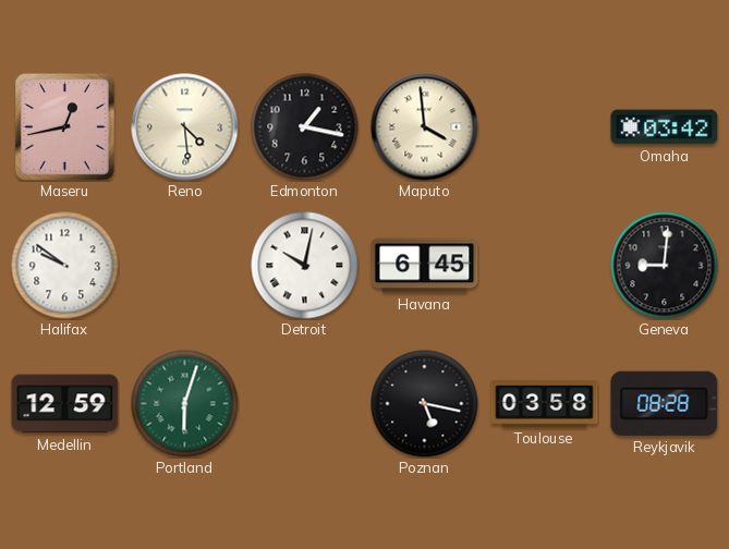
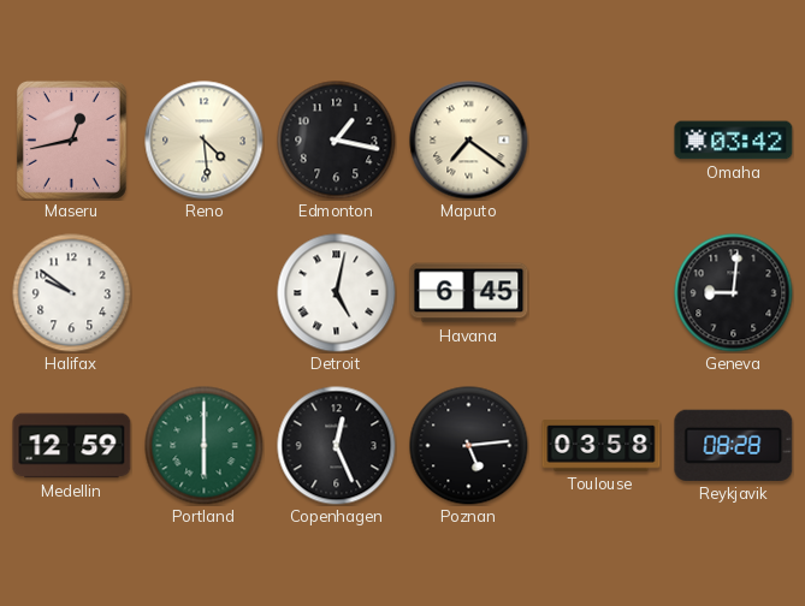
Maputo: 3:59 -> 7:21 (469, 141)
Detroit: 10:02 -> 5:02 (337, 293)
Portland: 6:03 -> 6:00 (205, 446)
Copenhagen: none -> 12:26 (337, 446)
Poznan: 5:17 -> 5:14 (469, 446)
